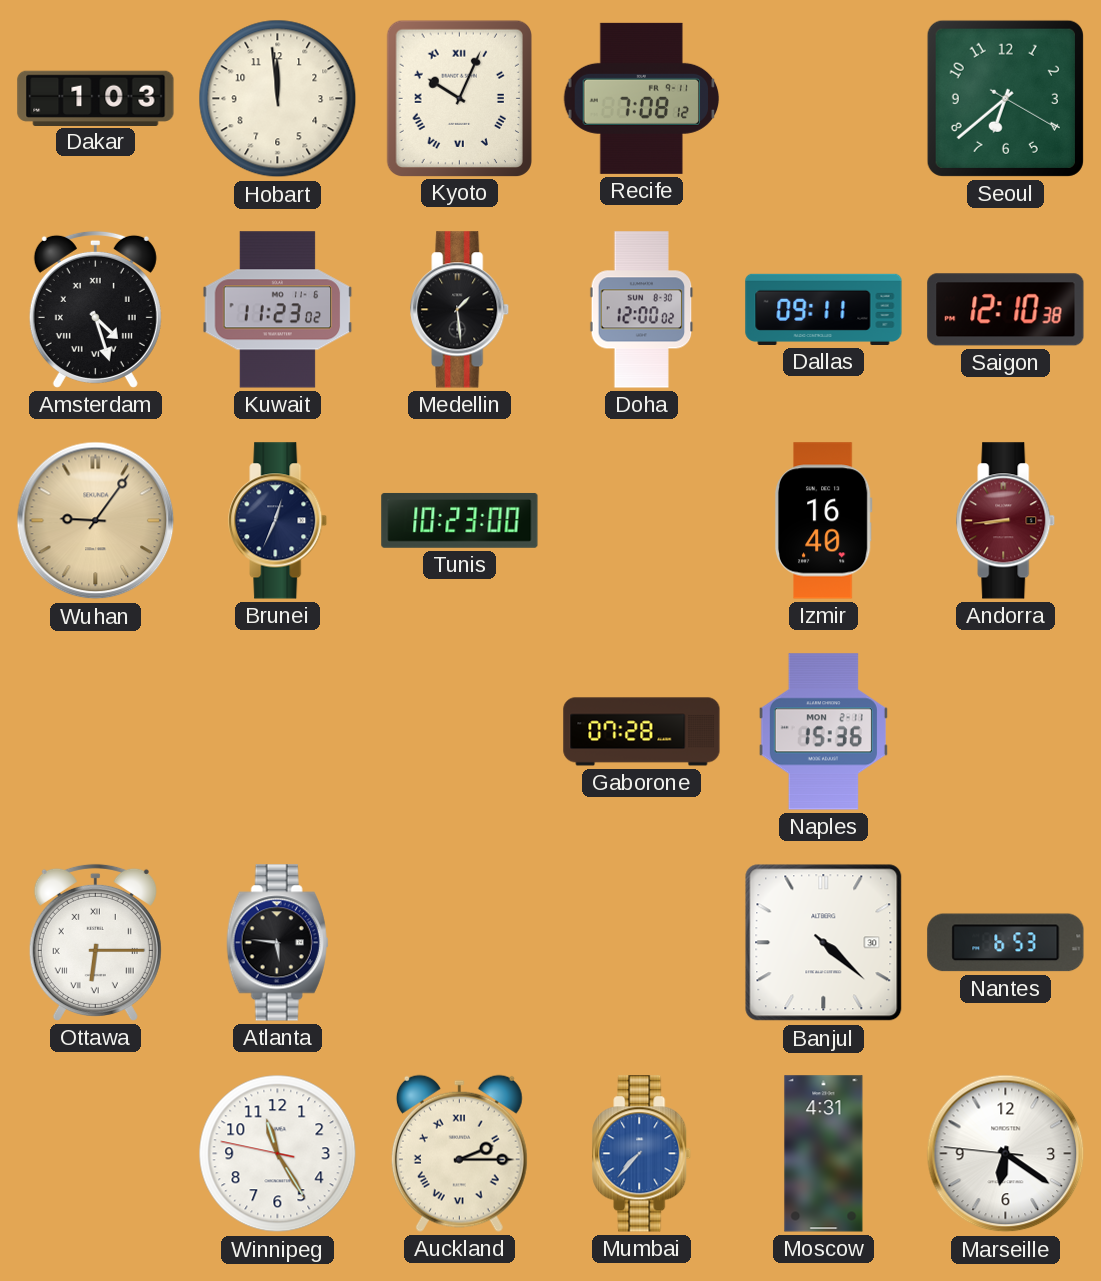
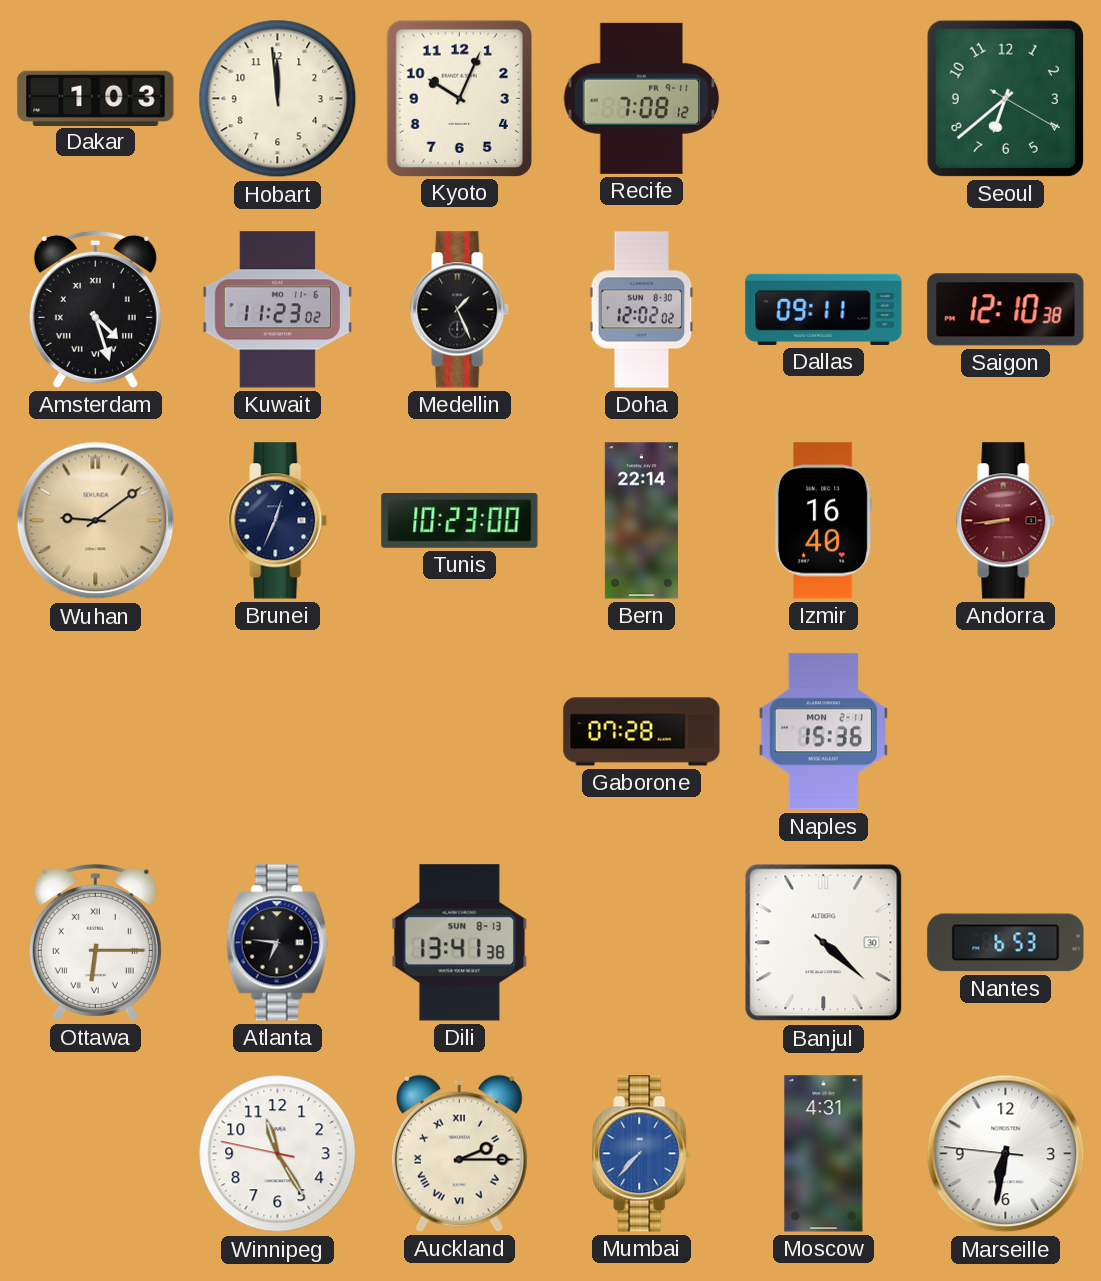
Kyoto numerals: Roman -> Arabic (459, 98)
Medellin: 1:29 -> 1:26 (460, 310)
Doha: 12:00 -> 12:02 (642, 310)
Wuhan: 9:06 -> 9:09 (96, 521)
Bern: none -> 22:14 (641, 521)
Atlanta: 5:46 -> 6:46 (278, 943)
Dili: none -> 13:41 (460, 943)
Marseille: 6:20 -> 6:31 (1006, 1154)
